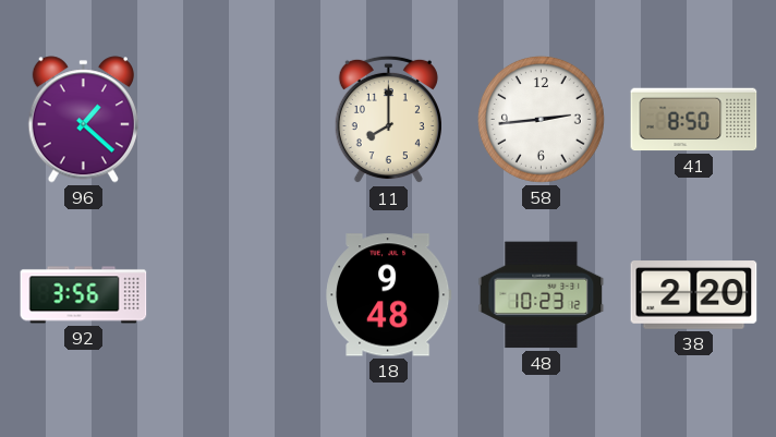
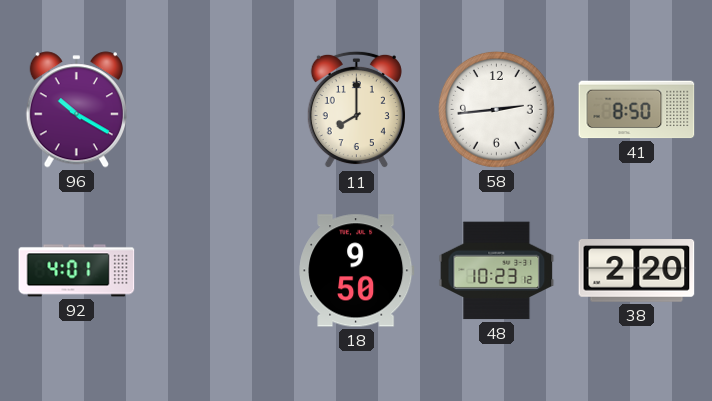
96: 1:22 -> 10:20 (76, 110)
92: 3:56 -> 4:01 (77, 271)
18: 9:48 -> 9:50 (357, 271)
